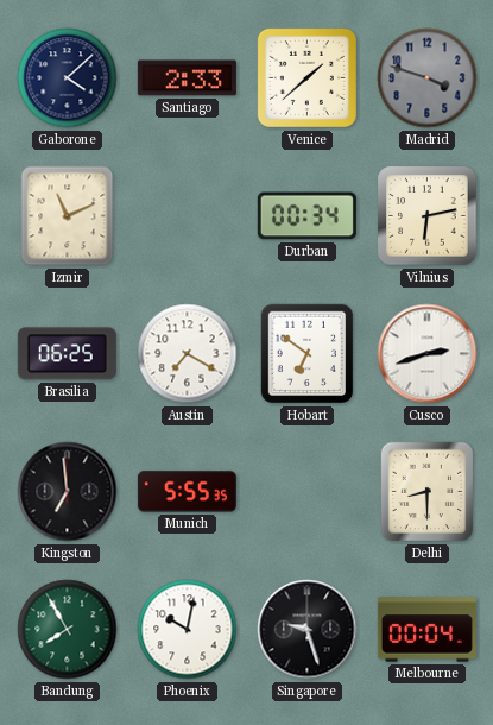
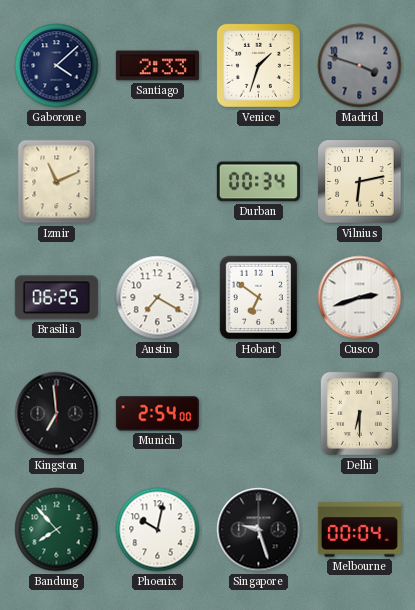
Venice: 1:38 -> 1:33 (258, 65)
Munich: 5:55 -> 2:54 (157, 414)
Delhi: 8:30 -> 6:30 (360, 414)
Bandung: 7:55 -> 7:53 (57, 530)
